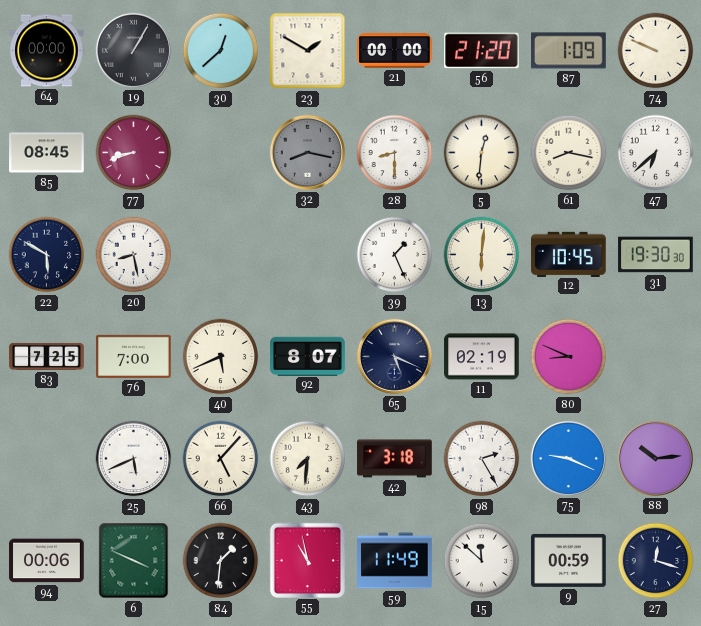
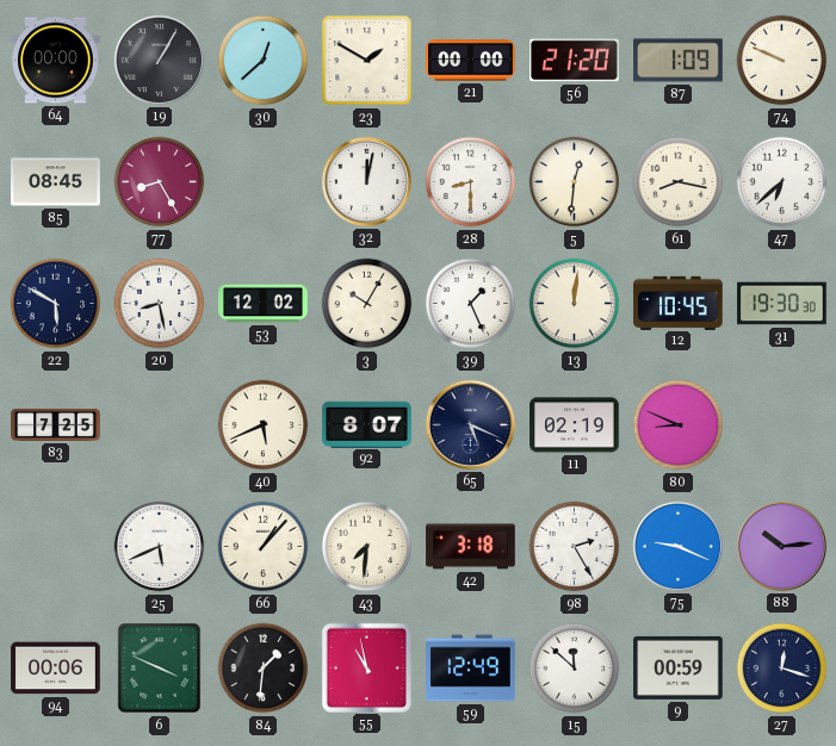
77: 8:42 -> 8:25 (160, 182)
32: 8:17 -> 12:02 (366, 181)
32 dial: grey -> white (366, 181)
53: none -> 12:02 (264, 304)
3: none -> 10:05 (367, 304)
13: 6:01 -> 12:01 (575, 304)
76: 7:00 -> none (134, 356)
66: 5:07 -> 1:07 (264, 547)
59: 11:49 -> 12:49 (471, 669)
